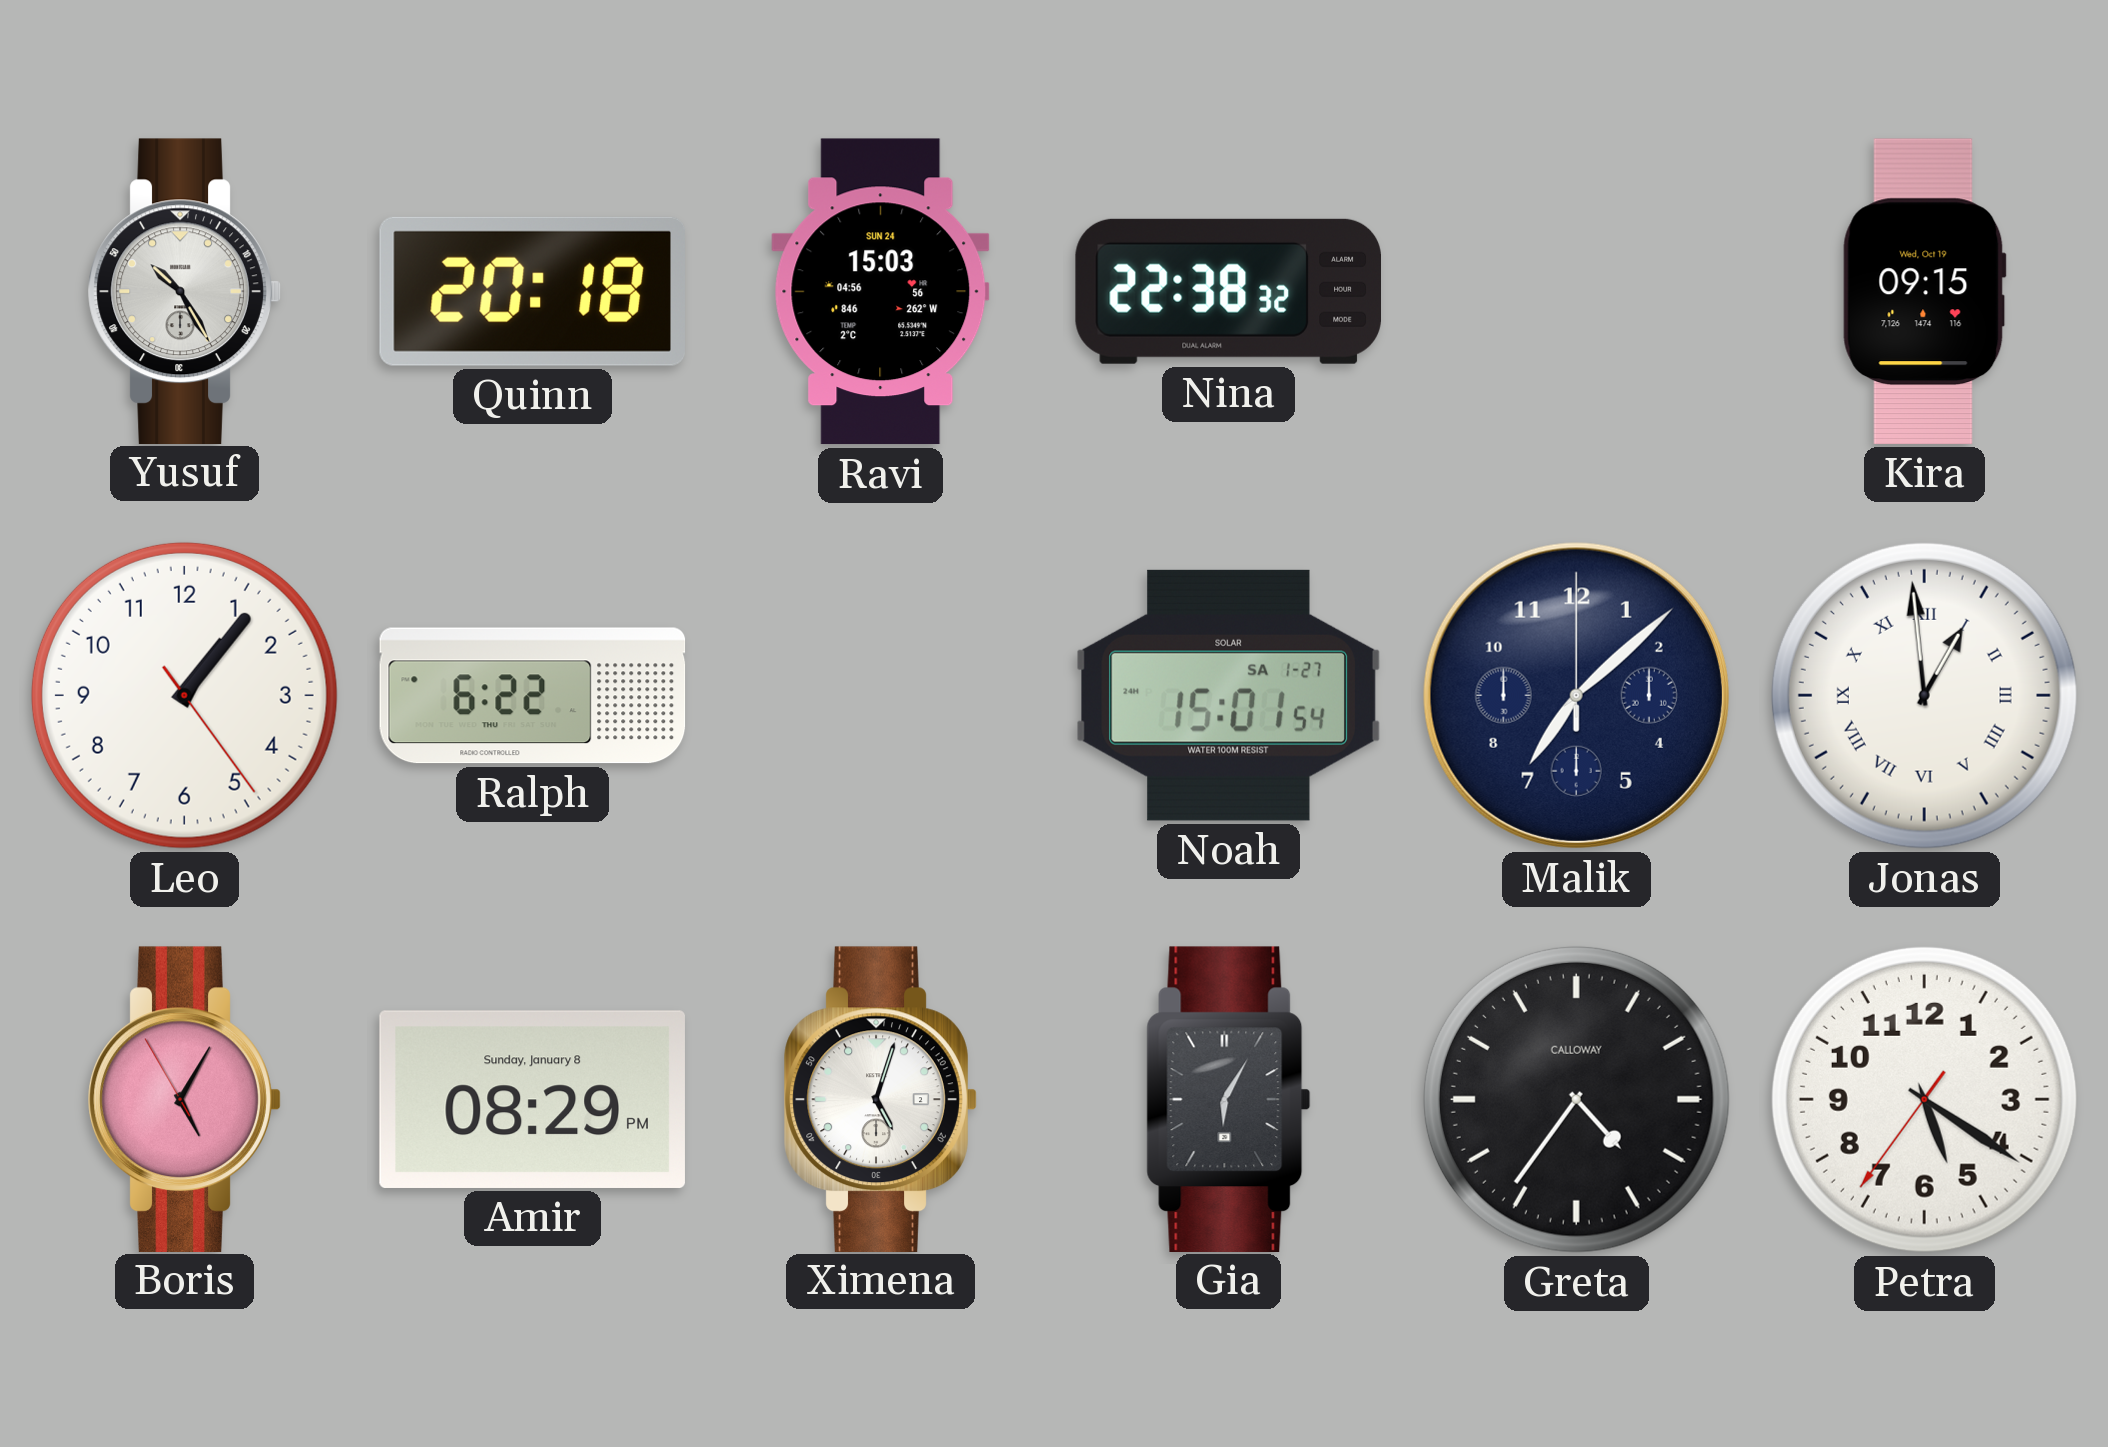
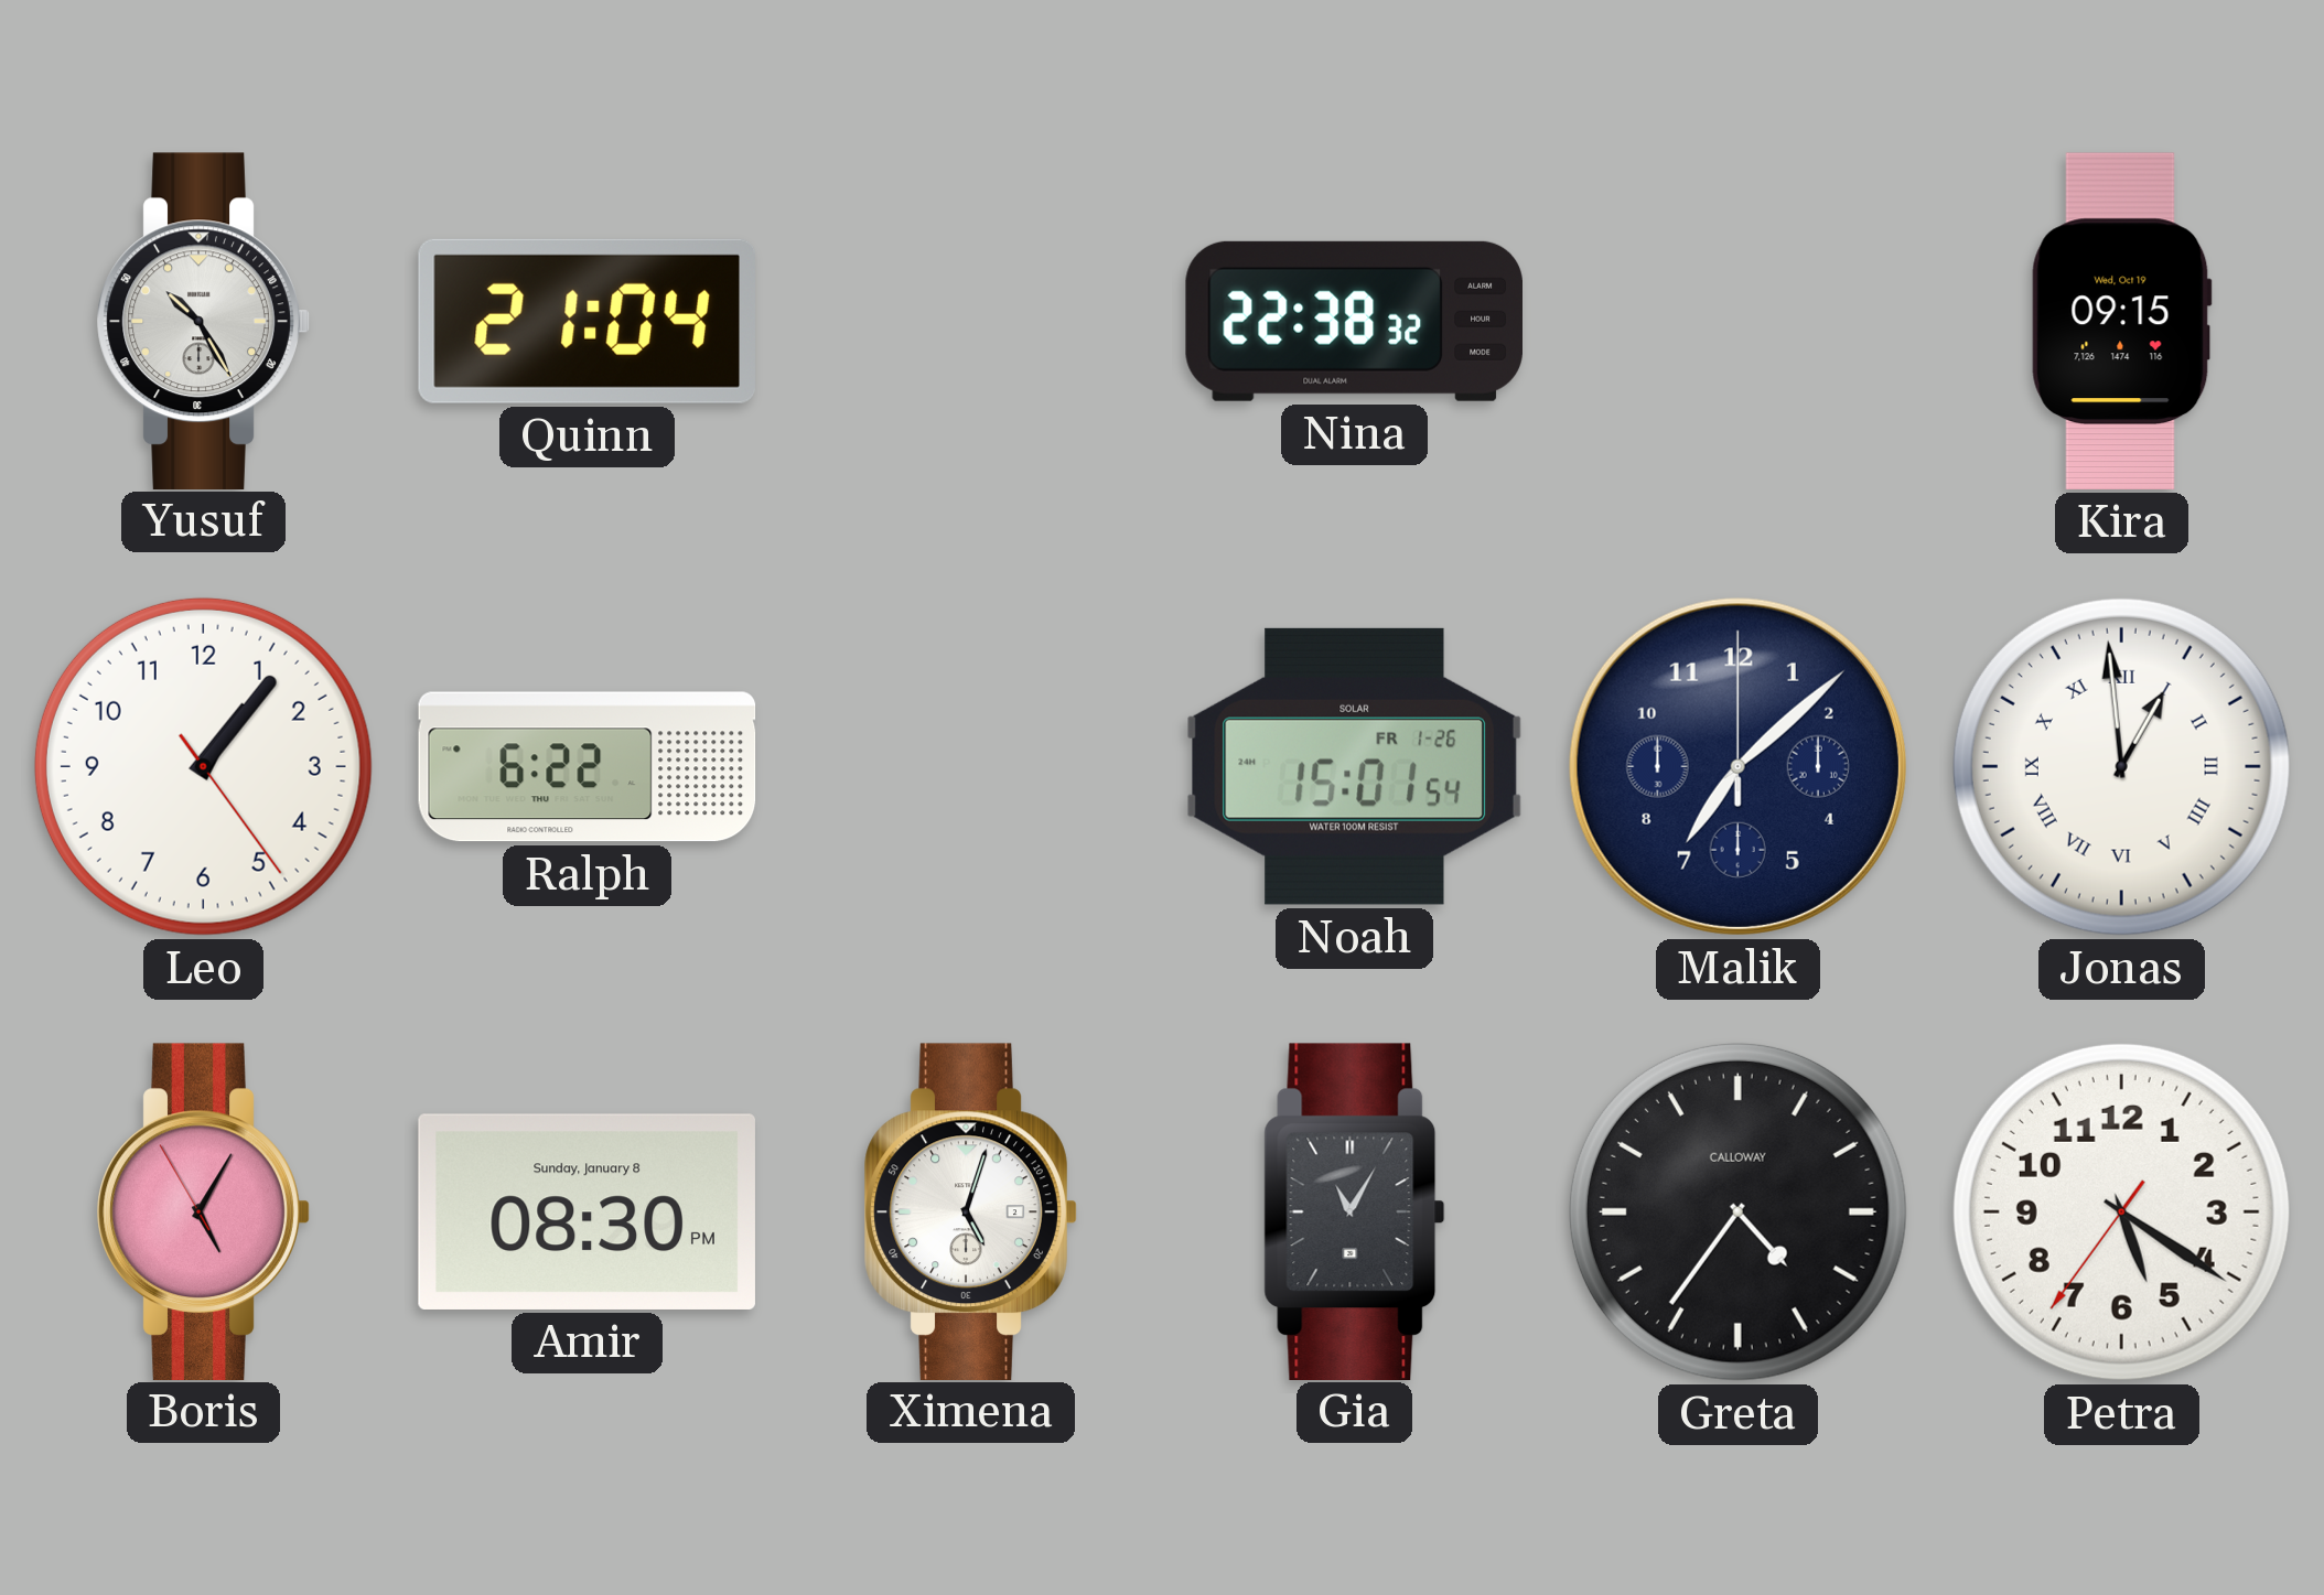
Quinn: 20:18 -> 21:04 (587, 321)
Ravi: 15:03 -> none (881, 292)
Noah date: SA 1-27 -> FR 1-26 (1354, 766)
Amir: 08:29 -> 08:30 (587, 1211)
Gia: 6:05 -> 11:05 (1355, 1211)
